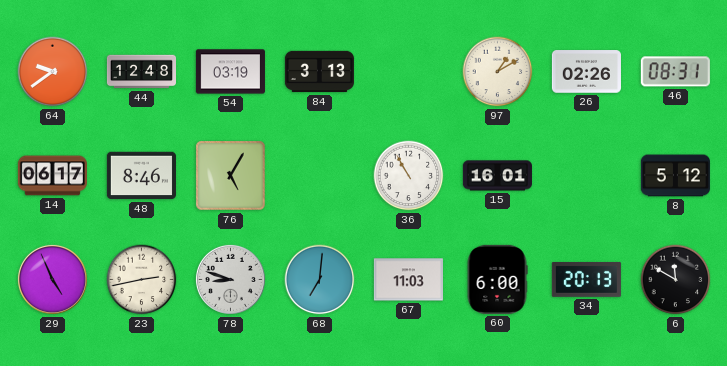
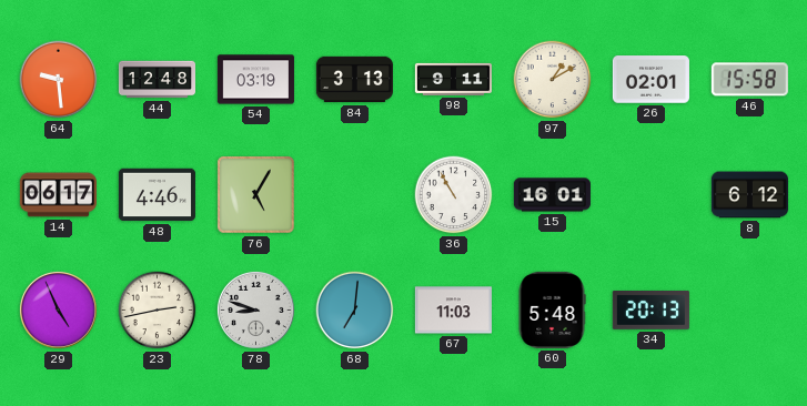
64: 9:39 -> 9:29 (59, 80)
98: none -> 9:11 (453, 79)
26: 02:26 -> 02:01 (650, 80)
46: 08:31 -> 15:58 (749, 80)
48: 8:46 -> 4:46 (157, 195)
8: 5:12 -> 6:12 (749, 195)
60: 6:00 -> 5:48 (552, 309)
6: 11:50 -> none (676, 280)
